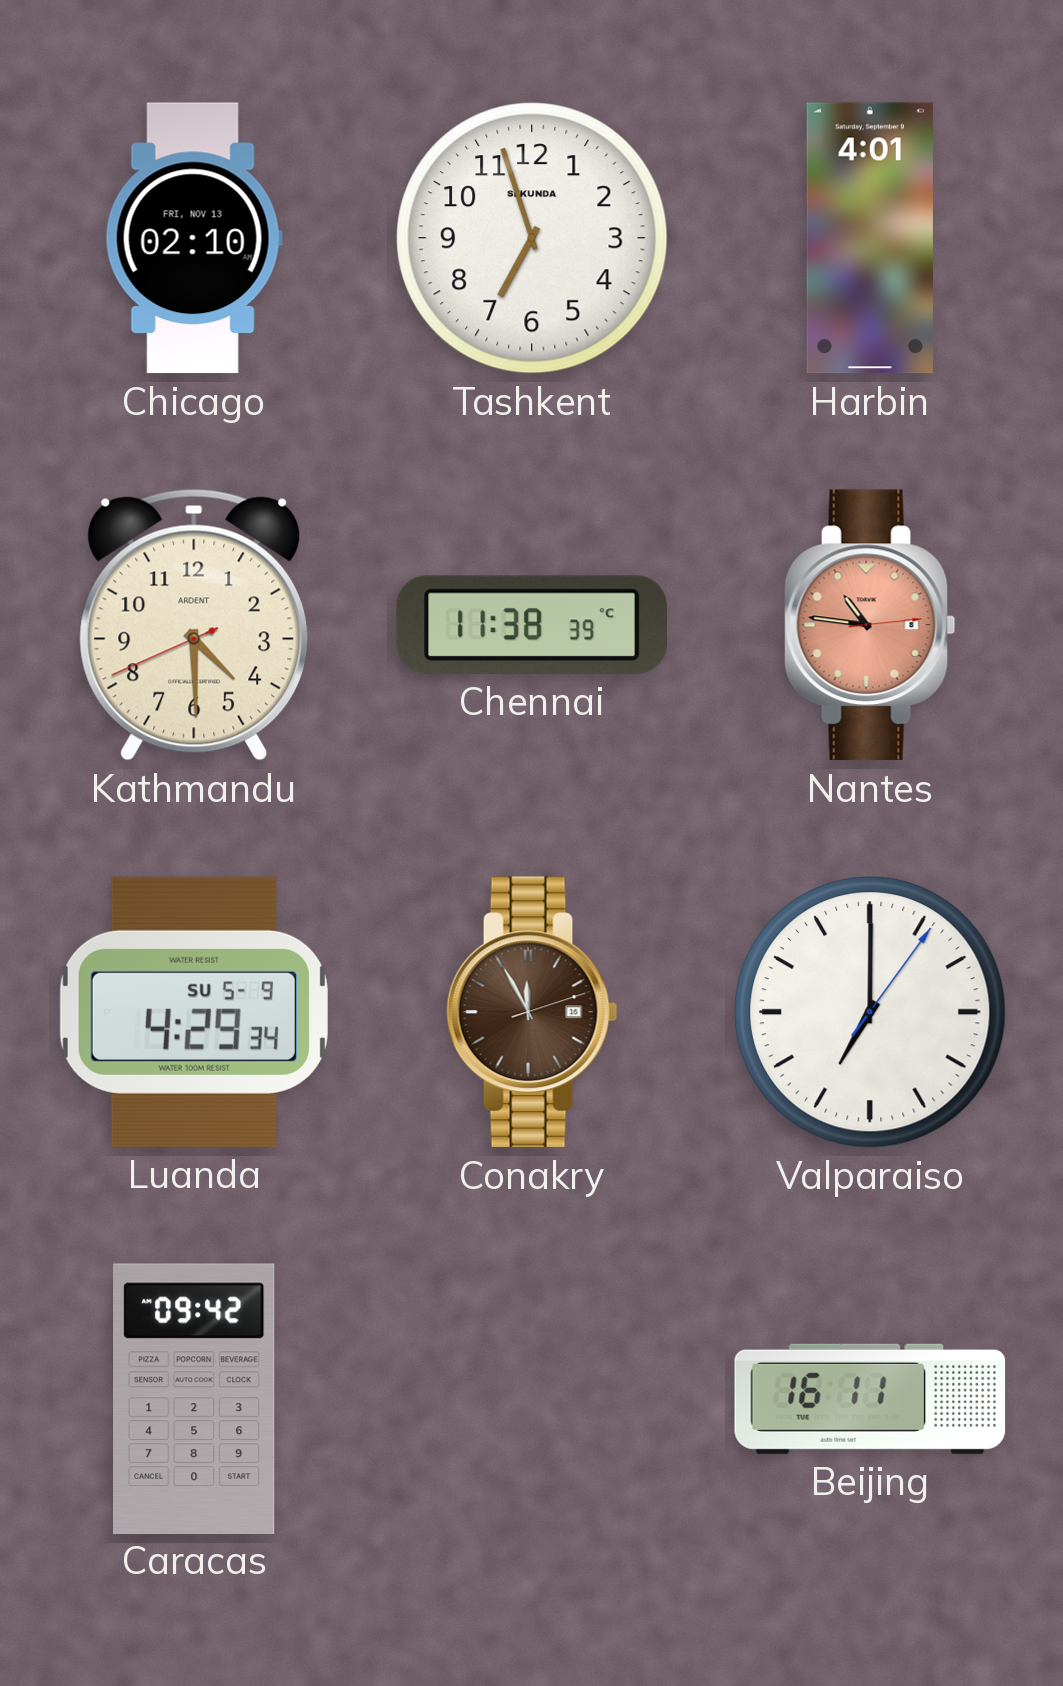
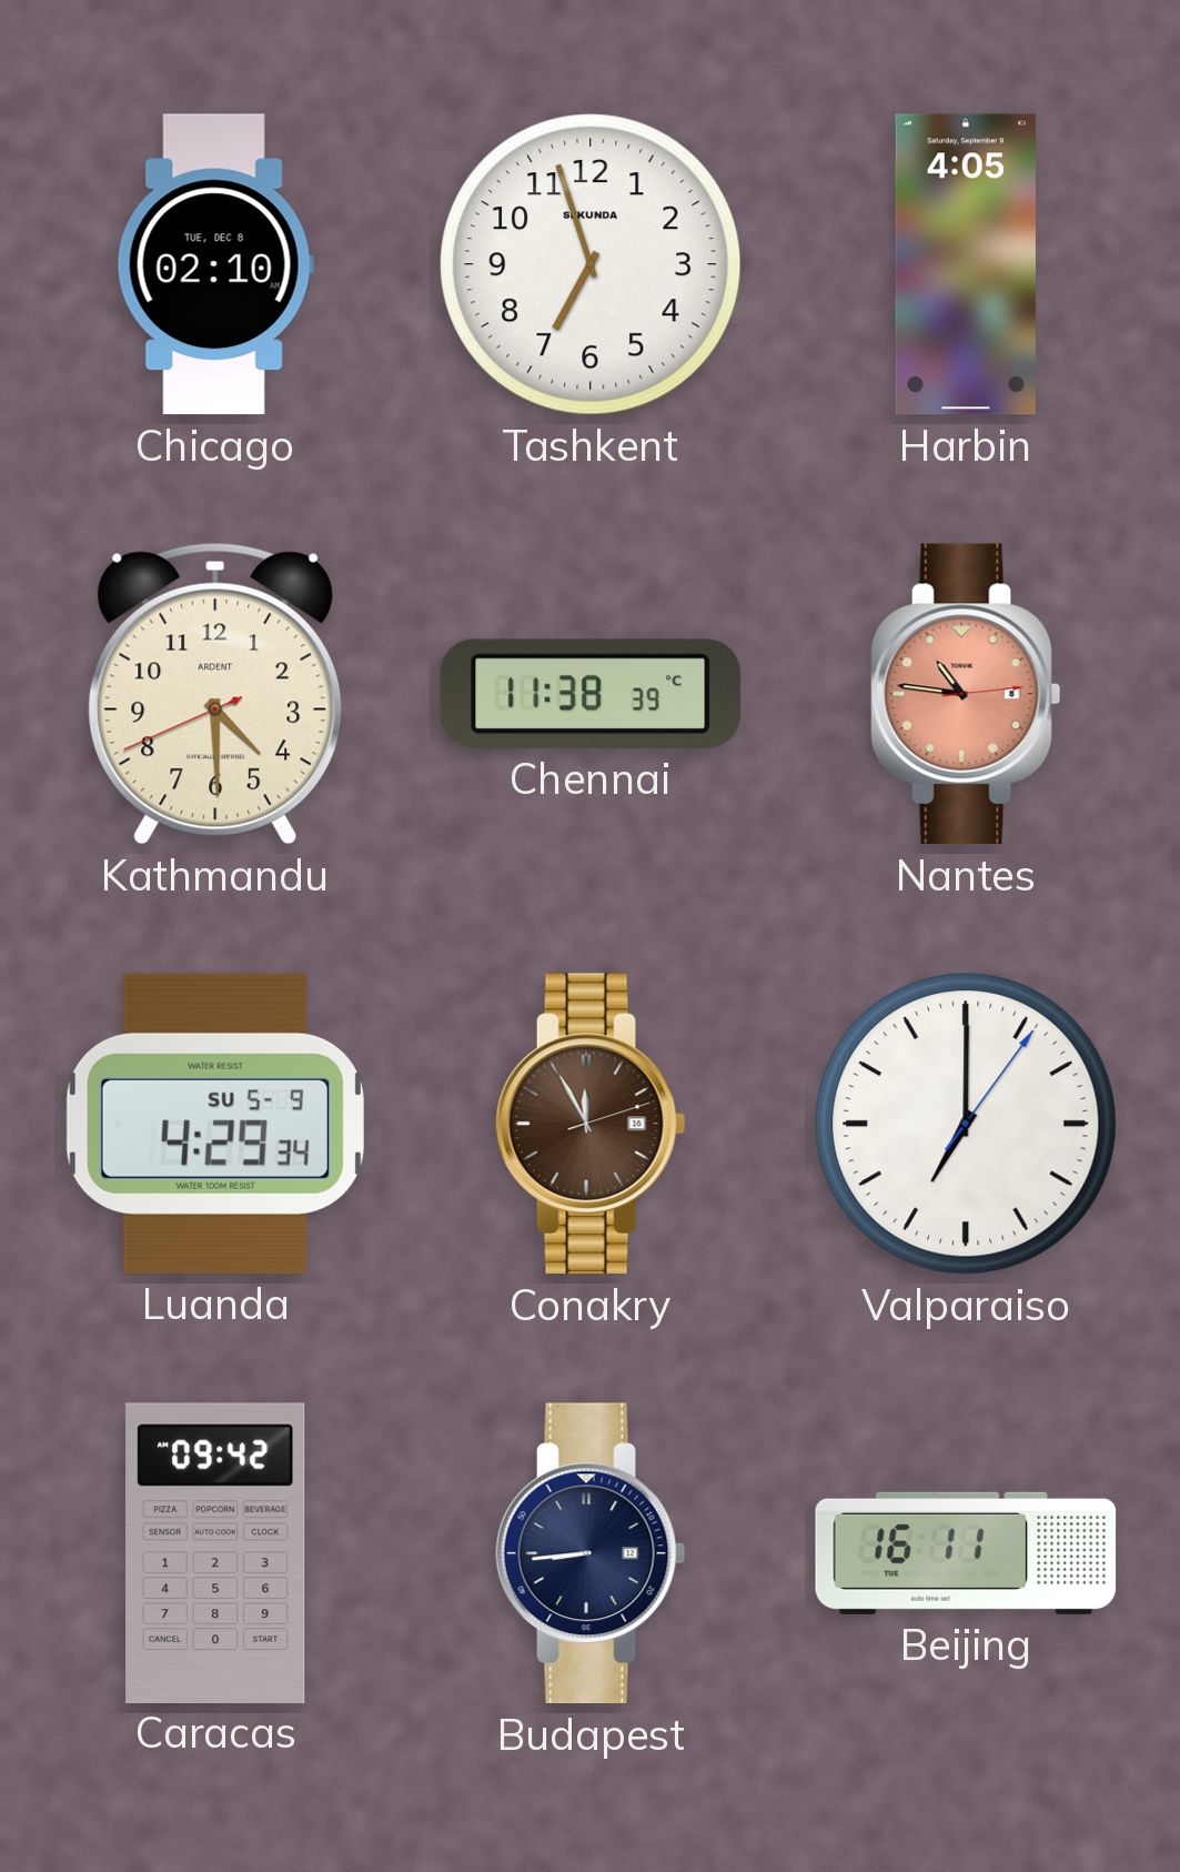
Chicago date: FRI, NOV 13 -> TUE, DEC 8 (215, 264)
Harbin: 4:01 -> 4:05 (966, 264)
Budapest: none -> 8:44 (591, 1553)
